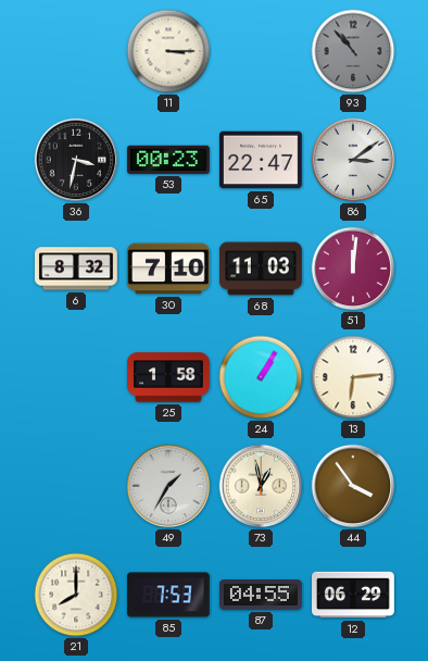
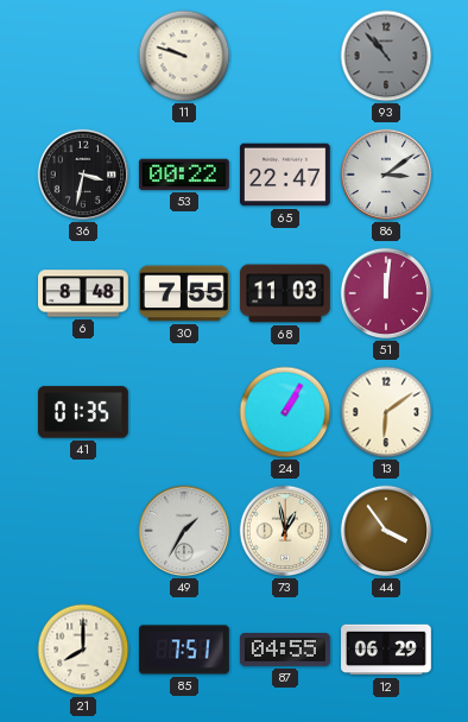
11: 3:15 -> 9:48 (184, 56)
53: 00:23 -> 00:22 (184, 175)
6: 8:32 -> 8:48 (84, 293)
30: 7:10 -> 7:55 (184, 293)
41: none -> 01:35 (84, 412)
25: 1:58 -> none (169, 377)
13: 6:14 -> 6:09 (386, 412)
85: 7:53 -> 7:51 (185, 650)
